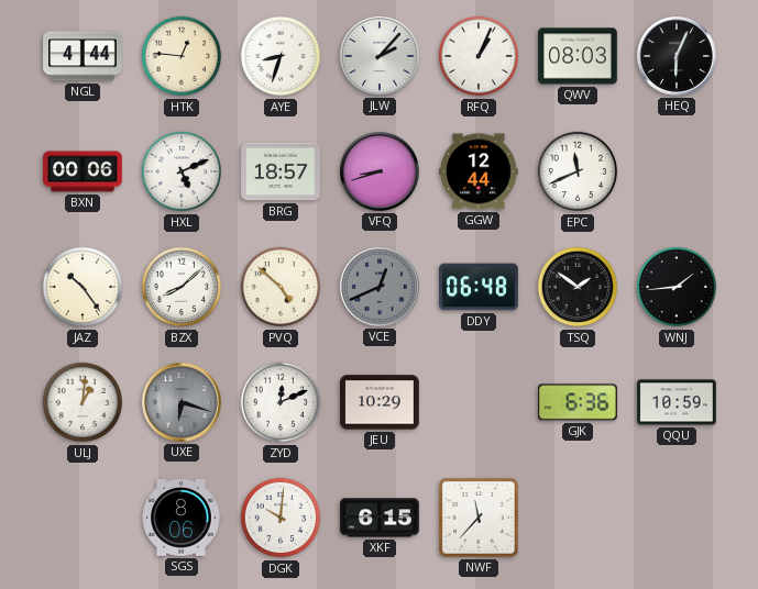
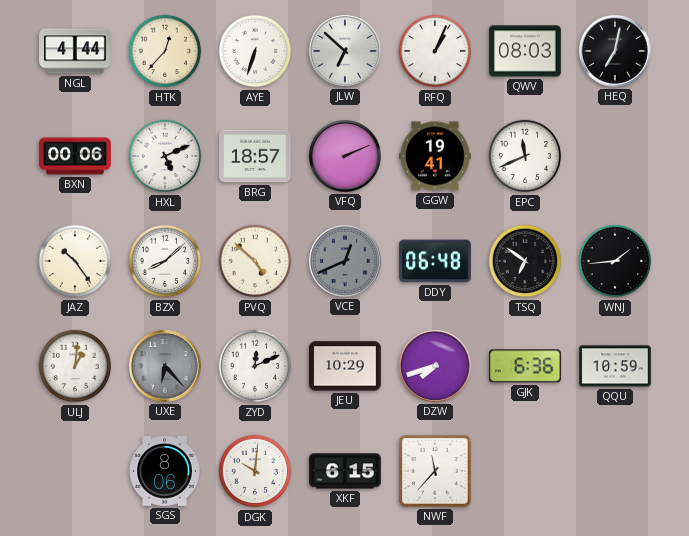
HTK: 12:46 -> 12:37 (165, 51)
AYE: 8:33 -> 6:33 (255, 51)
JLW: 2:07 -> 6:52 (345, 52)
HEQ: 6:04 -> 7:02 (615, 52)
VFQ: 8:42 -> 2:11 (345, 157)
GGW: 12:44 -> 19:41 (435, 156)
TSQ: 1:51 -> 6:51 (525, 261)
UXE: 6:18 -> 6:23 (165, 367)
DZW: none -> 7:42 (435, 367)
